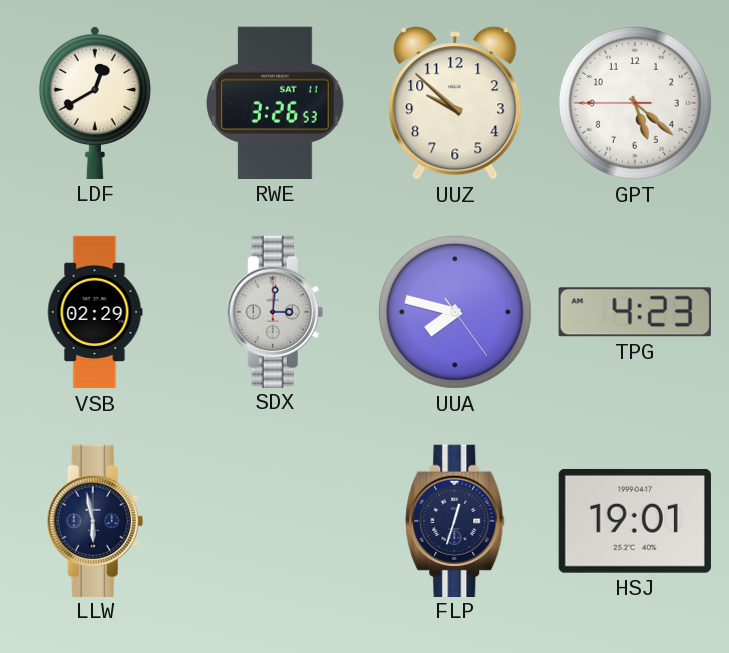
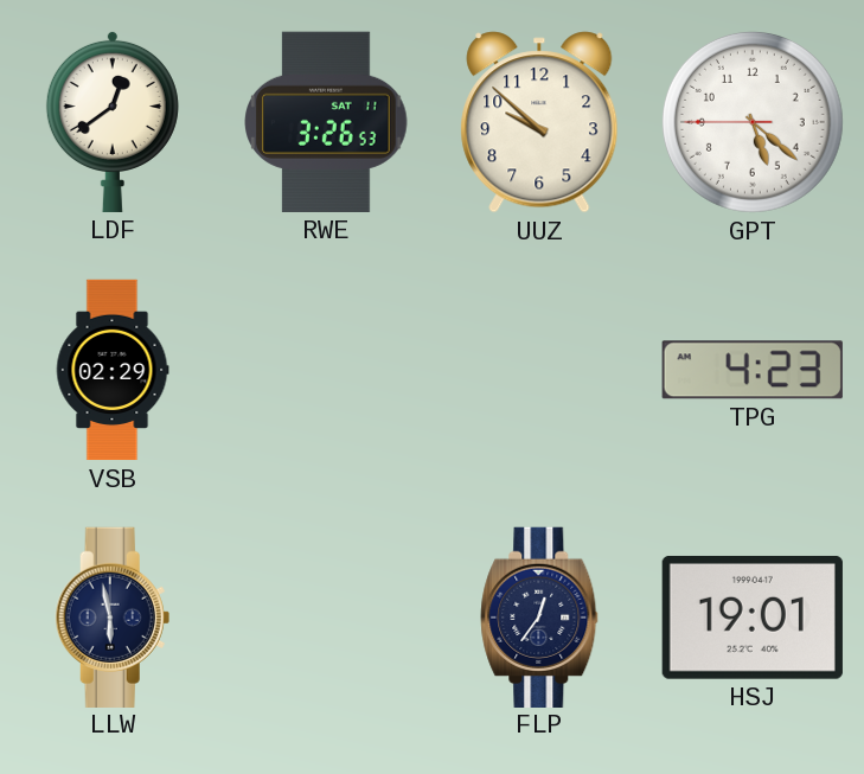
LDF: 12:40 -> 12:39 (113, 121)
SDX: 3:01 -> none (275, 311)
UUA: 7:47 -> none (455, 312)
FLP: 12:33 -> 12:36 (539, 616)
